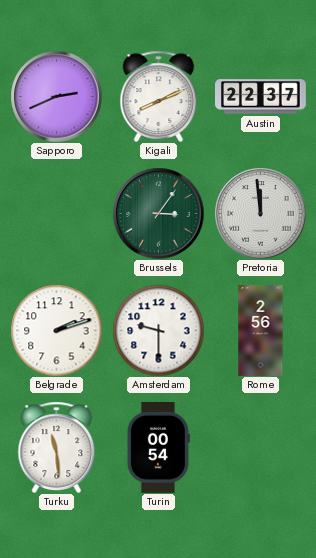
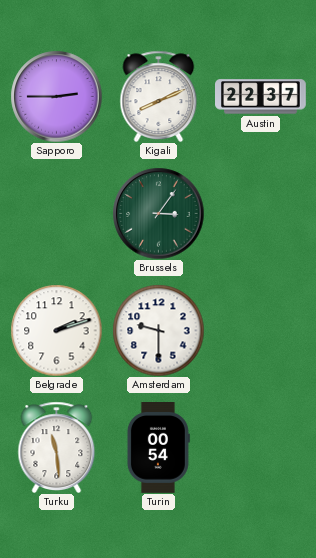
Sapporo: 2:41 -> 2:45 (56, 96)
Pretoria: 11:59 -> none (260, 213)
Rome: 2:56 -> none (261, 331)
